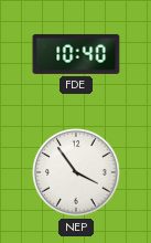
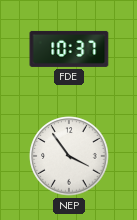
FDE: 10:40 -> 10:37 (69, 49)
